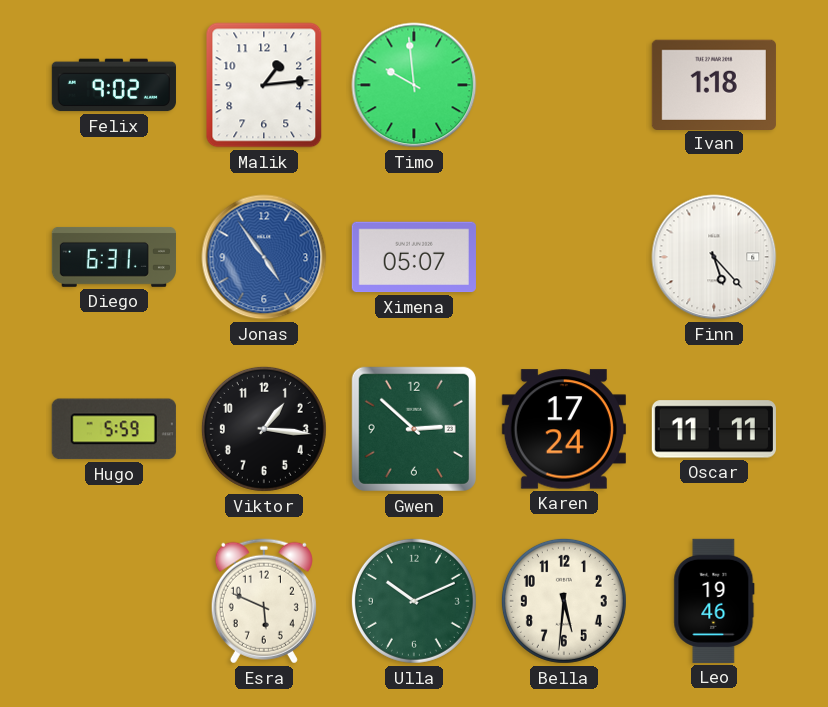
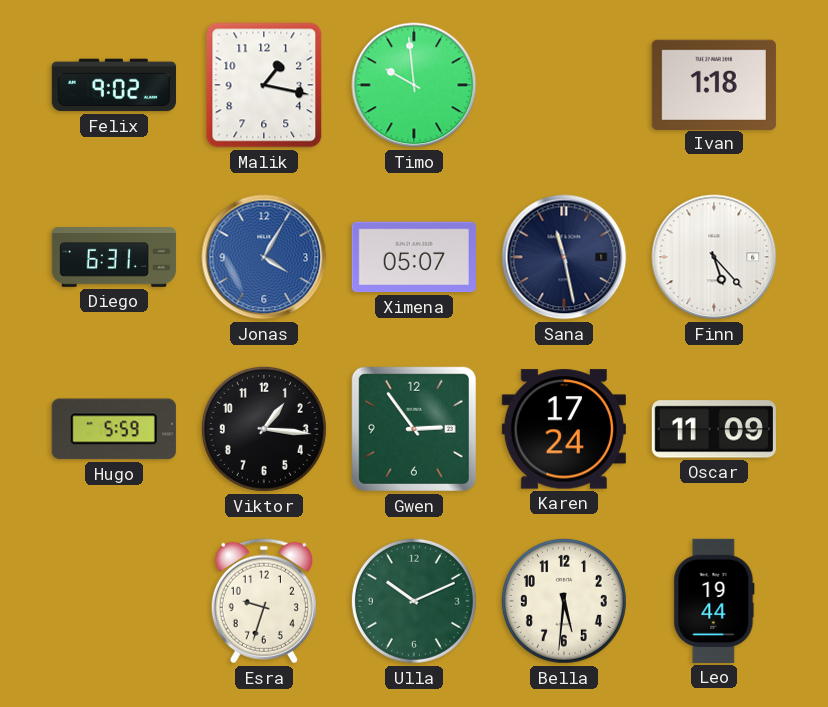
Malik: 1:14 -> 1:17 (264, 85)
Jonas: 4:54 -> 4:05 (264, 257)
Sana: none -> 11:28 (564, 257)
Gwen: 2:52 -> 2:54 (414, 429)
Oscar: 11:11 -> 11:09 (714, 429)
Esra: 5:49 -> 9:33 (264, 601)
Leo: 19:46 -> 19:44 (714, 601)
